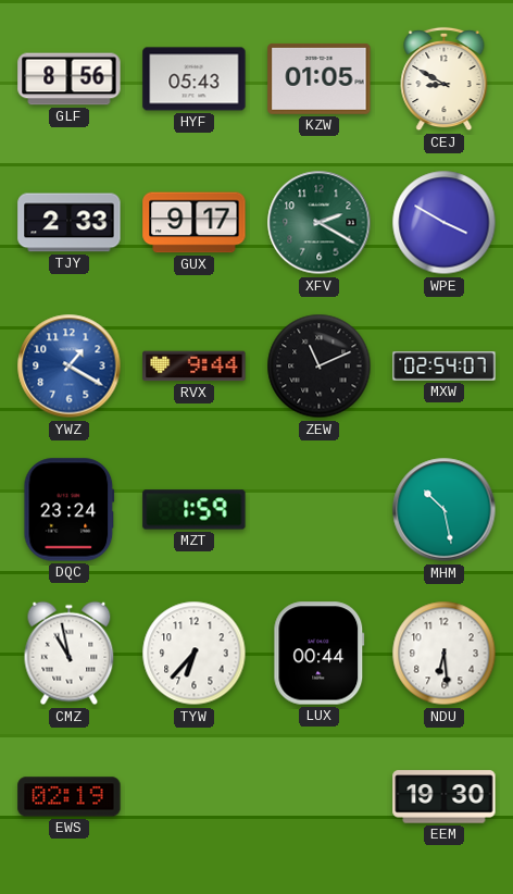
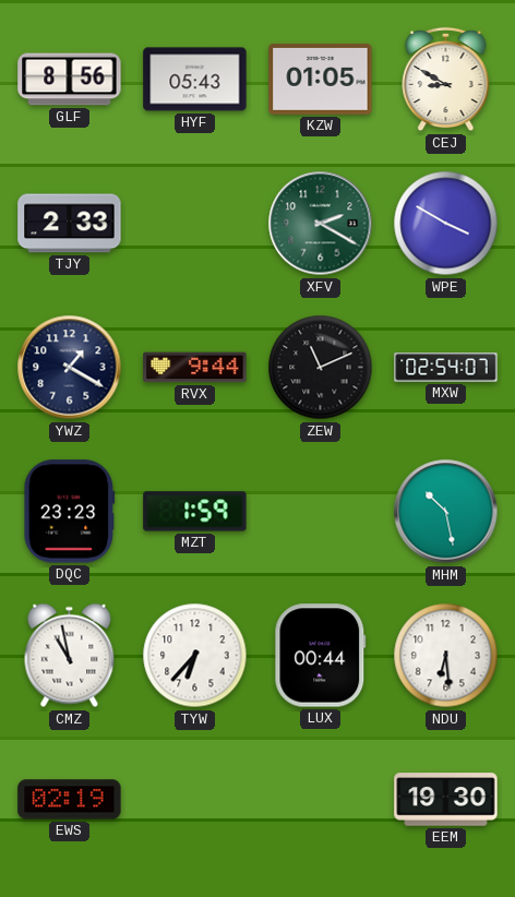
GUX: 9:17 -> none (195, 223)
YWZ dial: blue -> navy (70, 368)
DQC: 23:24 -> 23:23 (70, 512)
